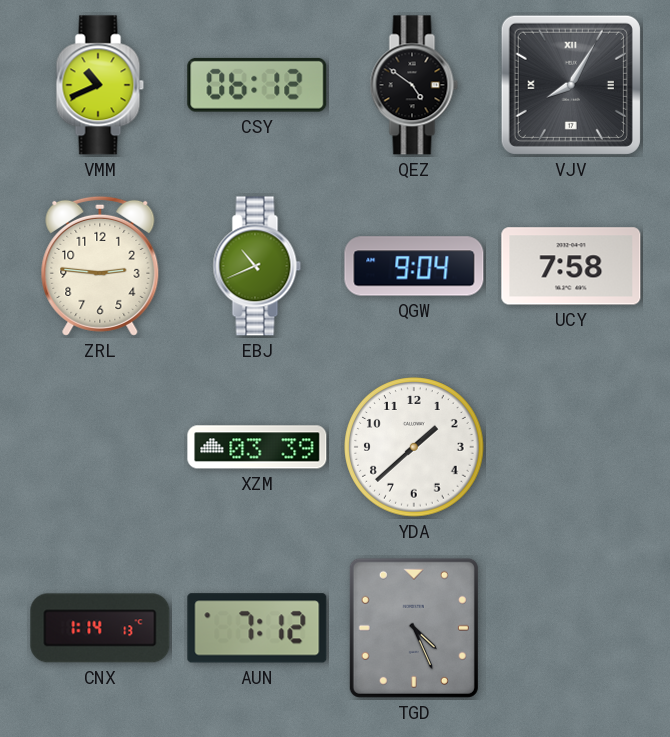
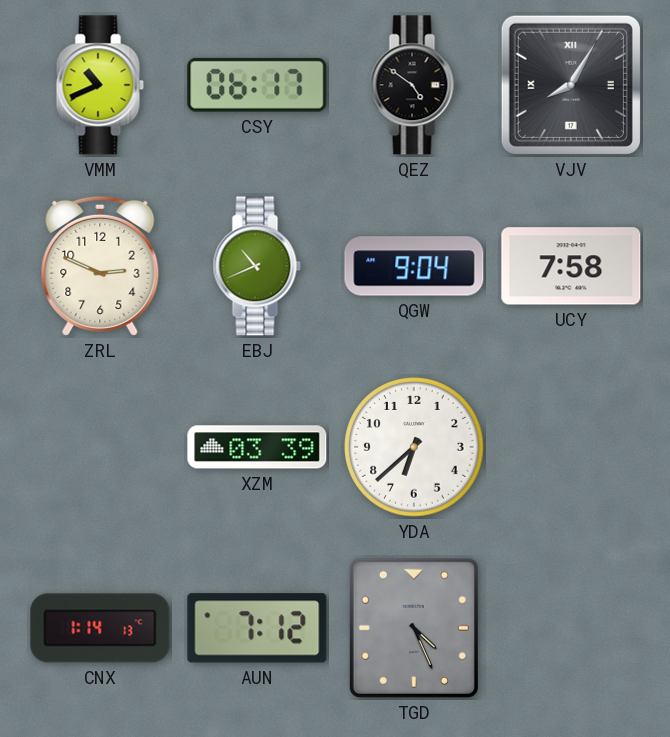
CSY: 06:12 -> 06:17 (257, 85)
ZRL: 2:46 -> 2:49 (100, 266)
YDA: 1:38 -> 6:38 (414, 447)
